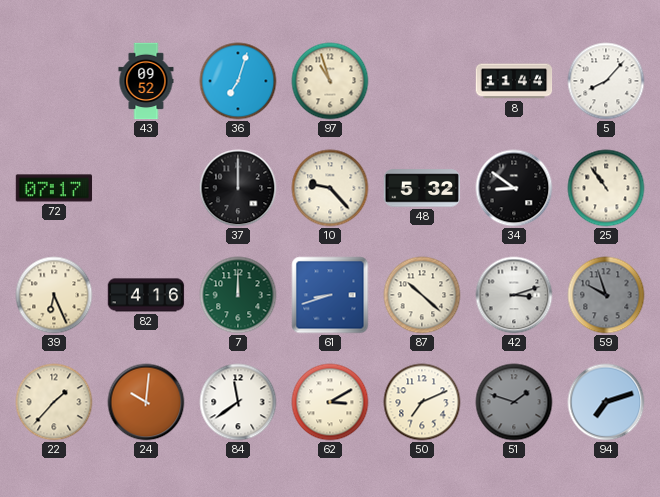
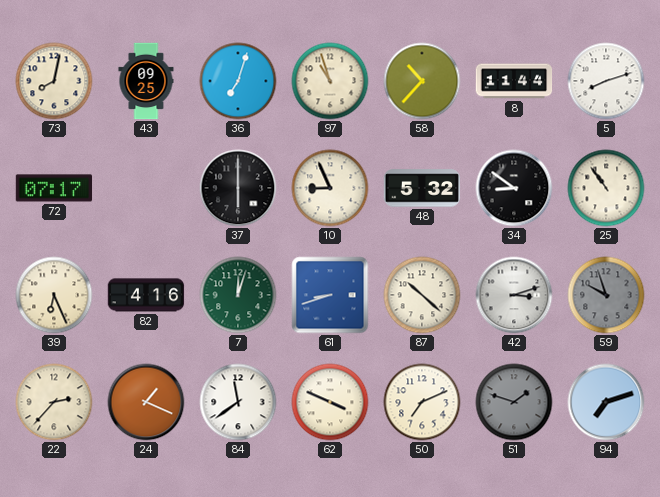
73: none -> 8:02 (54, 81)
43: 09:52 -> 09:25 (146, 81)
58: none -> 10:37 (422, 81)
5: 8:07 -> 8:12 (606, 81)
37: 12:00 -> 6:00 (238, 188)
10: 9:23 -> 8:56 (330, 188)
7: 12:00 -> 12:03 (238, 295)
22: 1:37 -> 2:37 (54, 402)
24: 10:01 -> 1:19 (146, 402)
62: 3:10 -> 3:49 (330, 402)
